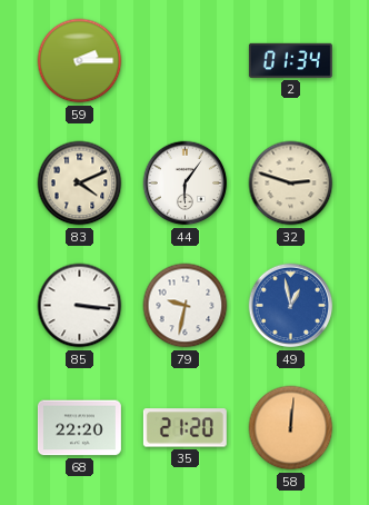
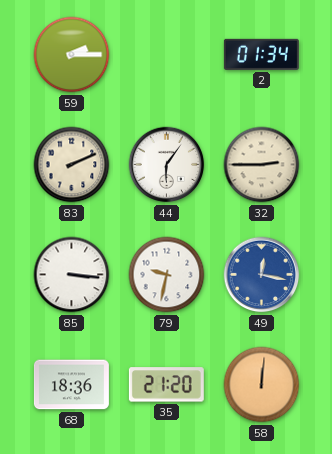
83: 4:11 -> 2:11 (72, 165)
32: 2:48 -> 2:45 (262, 165)
49: 12:58 -> 12:17 (262, 275)
68: 22:20 -> 18:36 (71, 385)
